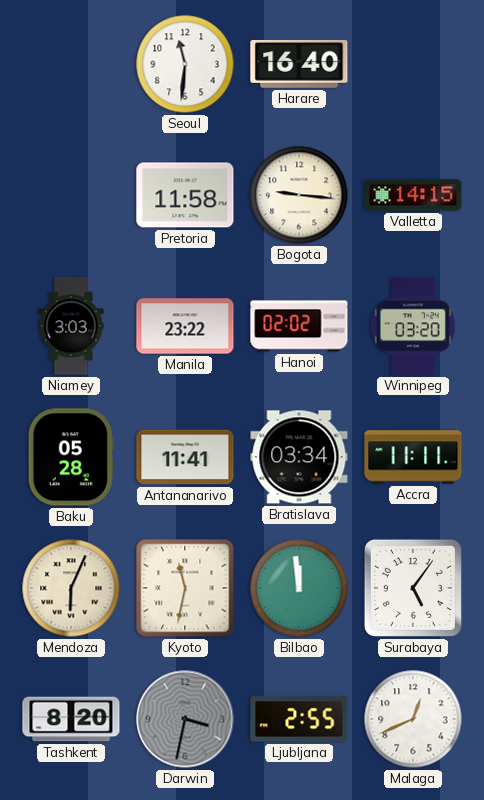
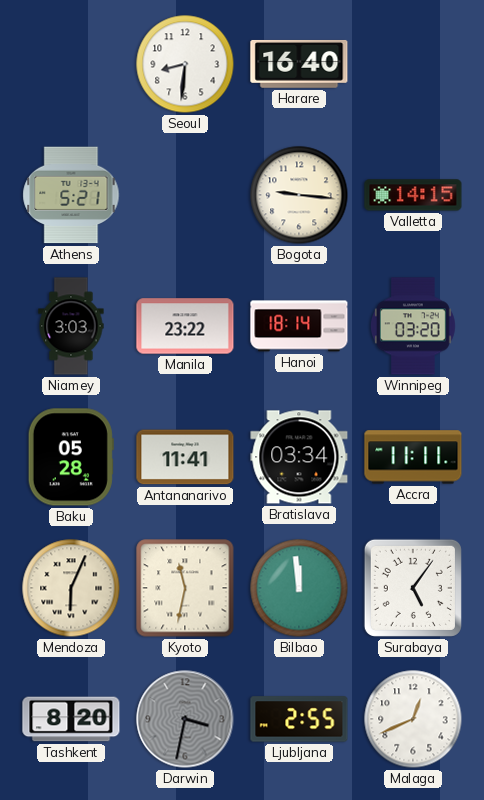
Seoul: 11:31 -> 8:31 (185, 64)
Athens: none -> 5:21 (71, 195)
Pretoria: 11:58 -> none (185, 195)
Hanoi: 02:02 -> 18:14 (299, 326)
